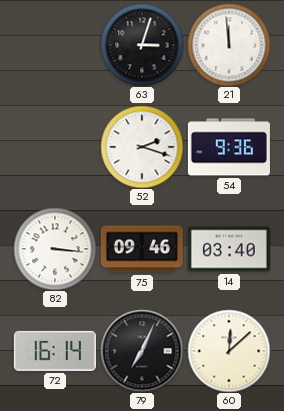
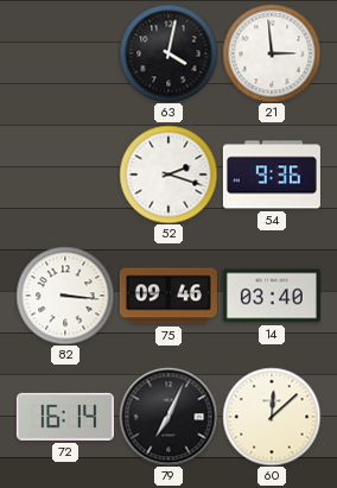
63: 3:03 -> 4:02 (168, 53)
21: 11:59 -> 2:59 (272, 53)
